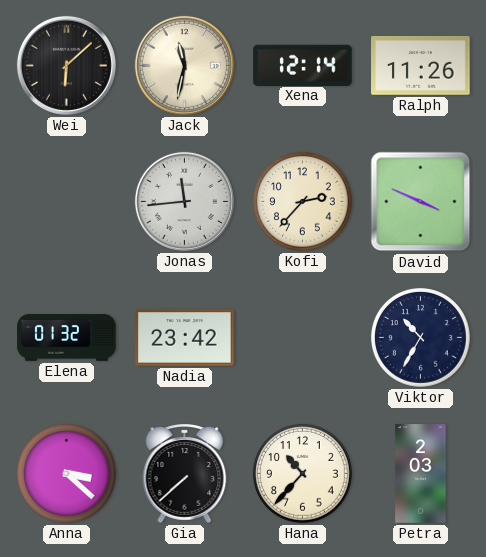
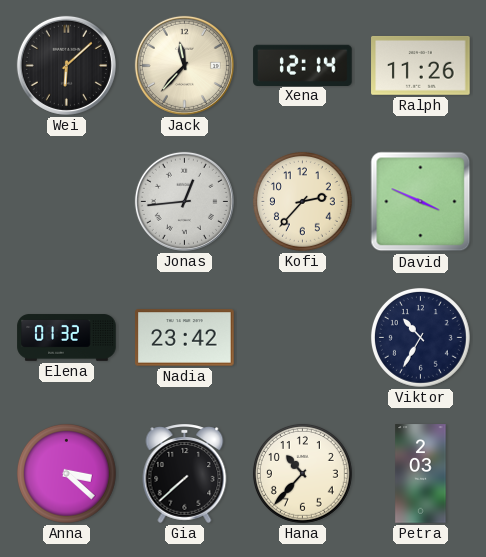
Jack: 11:32 -> 11:37 (184, 65)
Jonas: 11:44 -> 12:44 (184, 201)
